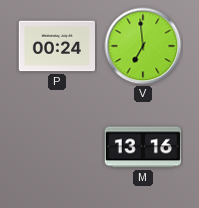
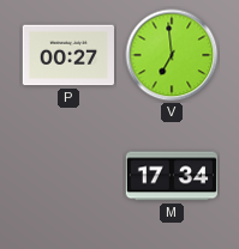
P: 00:24 -> 00:27 (67, 55)
M: 13:16 -> 17:34 (171, 176)
